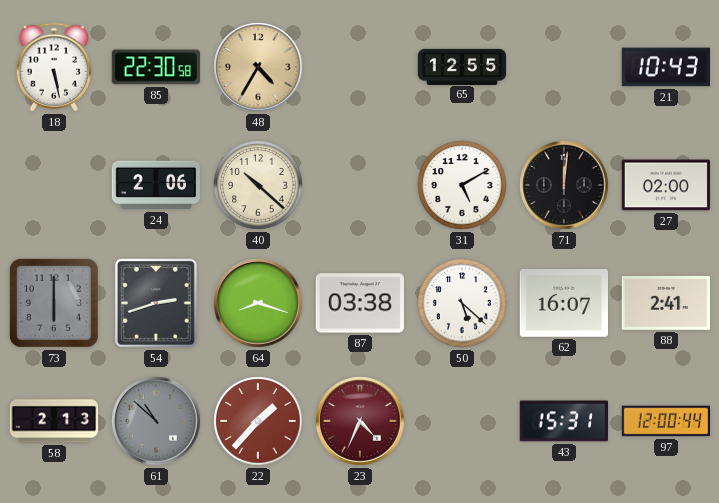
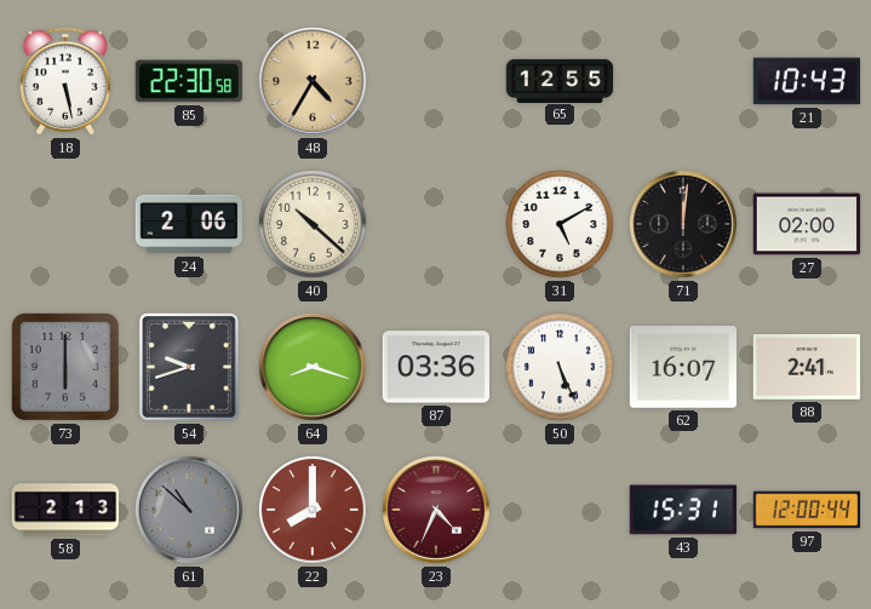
54: 2:42 -> 9:42 (189, 367)
87: 03:38 -> 03:36 (435, 367)
50: 5:22 -> 5:26 (560, 367)
22: 1:37 -> 8:00 (313, 510)
